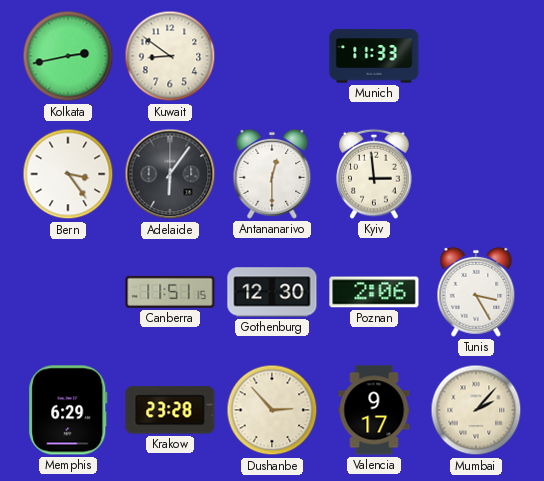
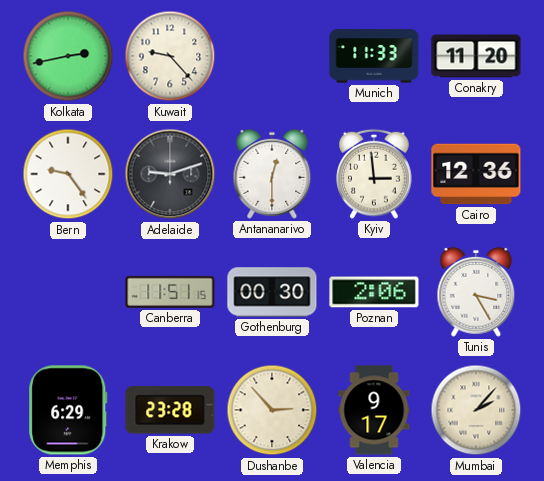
Kuwait: 8:51 -> 9:23 (170, 56)
Conakry: none -> 11:20 (476, 56)
Bern: 3:24 -> 9:24 (68, 174)
Adelaide: 6:06 -> 9:12 (170, 174)
Cairo: none -> 12:36 (476, 174)
Gothenburg: 12:30 -> 00:30 (272, 292)
